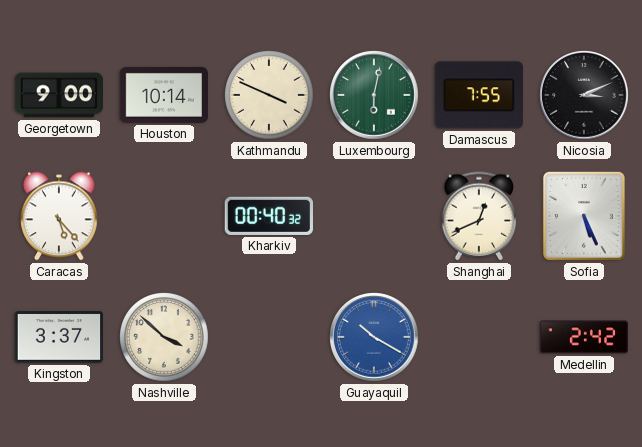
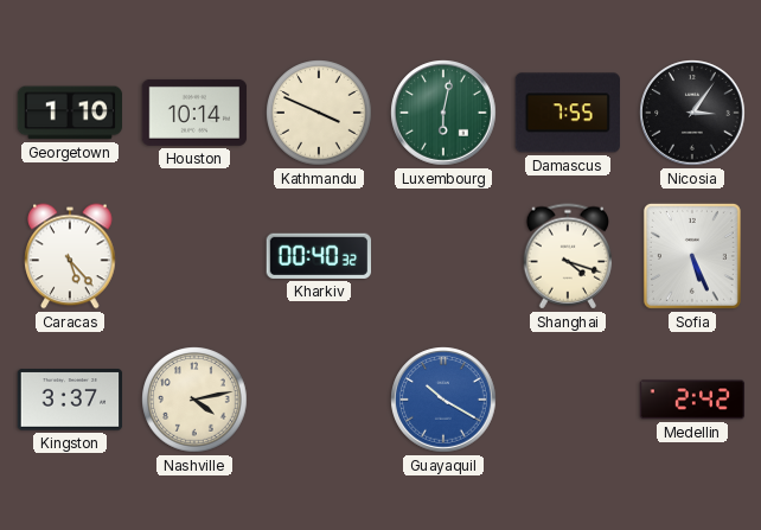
Georgetown: 9:00 -> 1:10 (70, 113)
Nicosia: 3:11 -> 3:06 (692, 113)
Shanghai: 12:41 -> 4:18 (568, 256)
Nashville: 3:52 -> 4:13 (194, 400)
